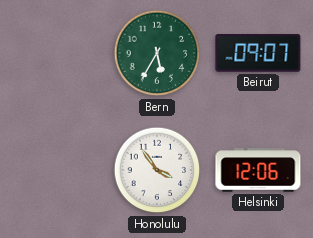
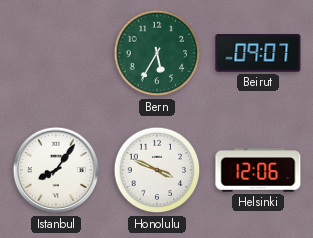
Istanbul: none -> 8:06 (56, 170)
Honolulu: 3:54 -> 3:49 (157, 170)
